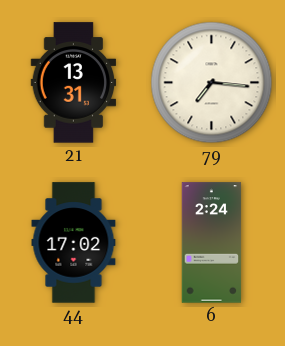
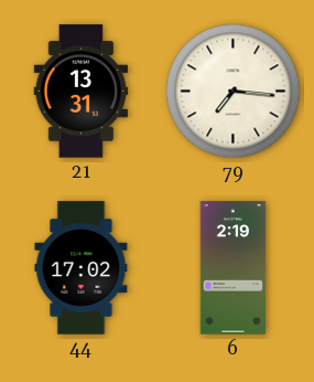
6: 2:24 -> 2:19 (234, 268)
